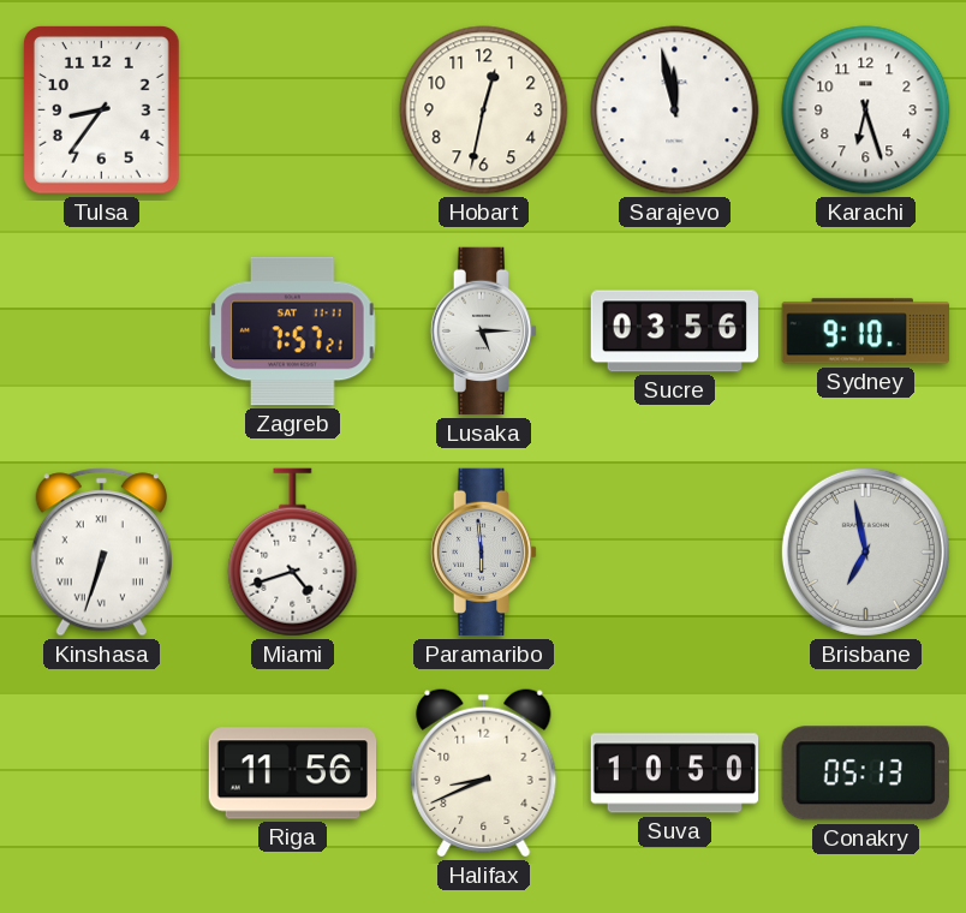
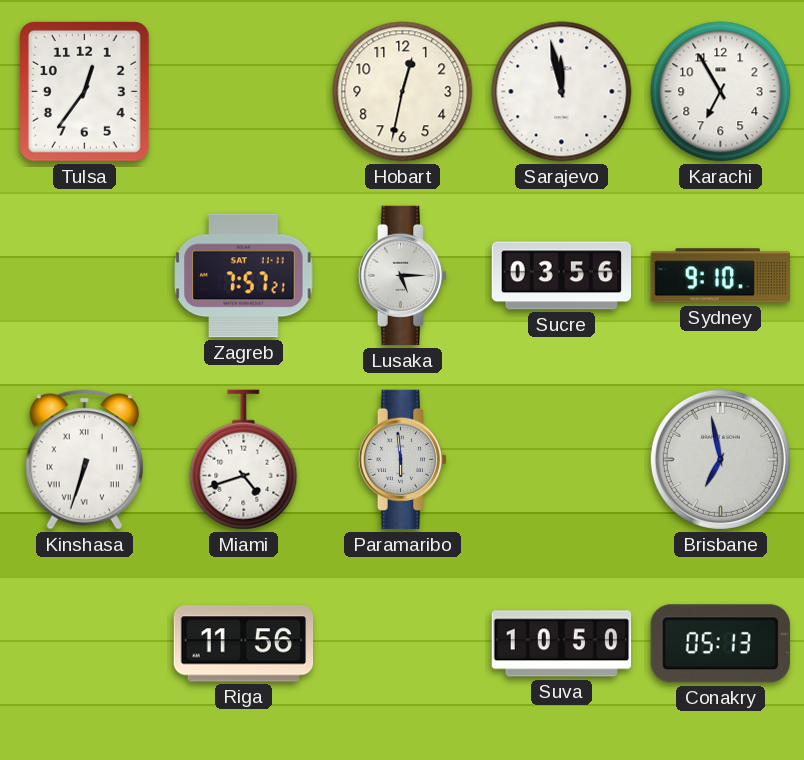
Tulsa: 8:36 -> 12:36 (84, 92)
Karachi: 6:27 -> 6:55 (721, 92)
Halifax: 8:41 -> none (484, 774)
